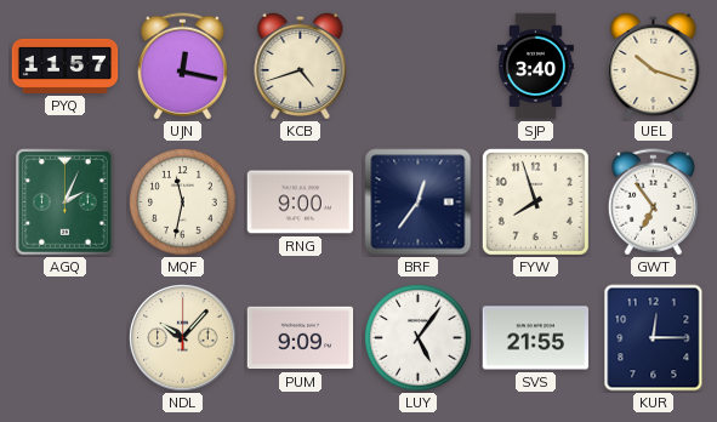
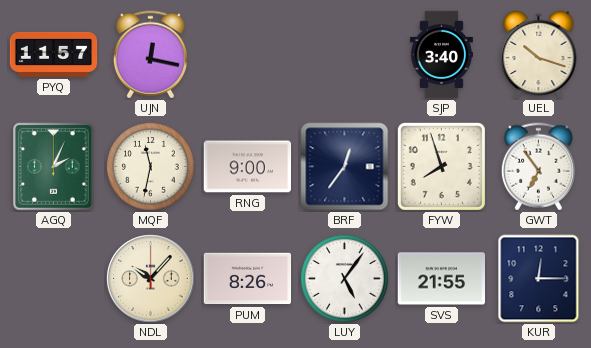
KCB: 4:42 -> none (301, 65)
PUM: 9:09 -> 8:26 (248, 279)
